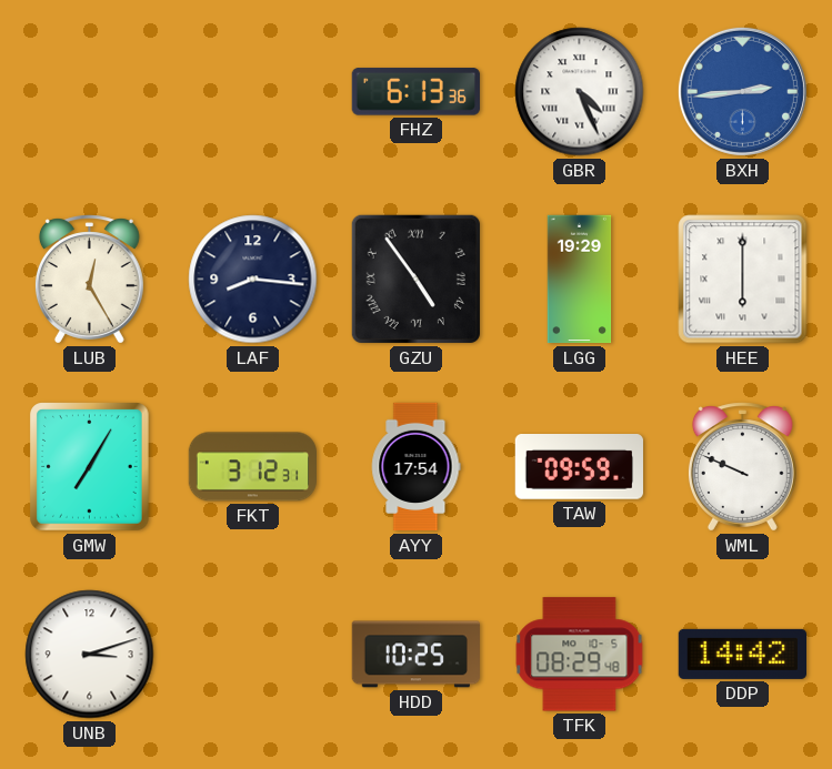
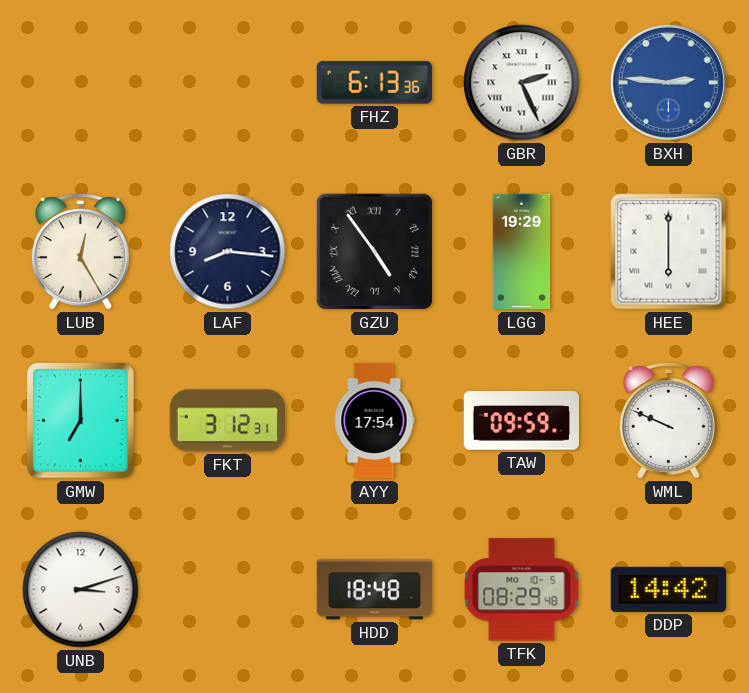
GBR: 4:26 -> 2:26 (522, 83)
BXH: 2:44 -> 2:46 (668, 82)
GMW: 7:05 -> 7:00 (81, 421)
HDD: 10:25 -> 18:48 (374, 590)
